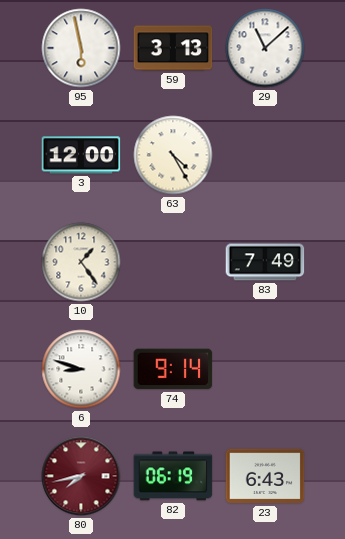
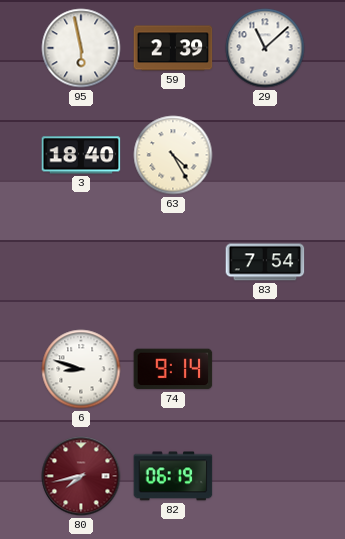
59: 3:13 -> 2:39 (173, 48)
3: 12:00 -> 18:40 (81, 155)
10: 1:24 -> none (81, 262)
83: 7:49 -> 7:54 (265, 262)
23: 6:43 -> none (265, 476)
